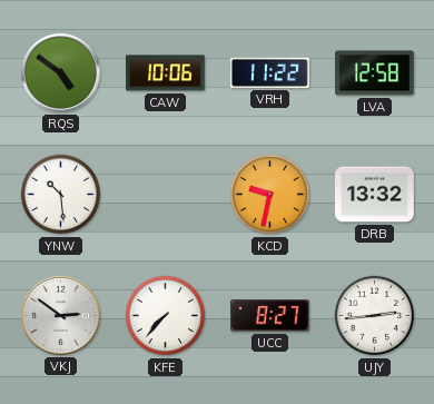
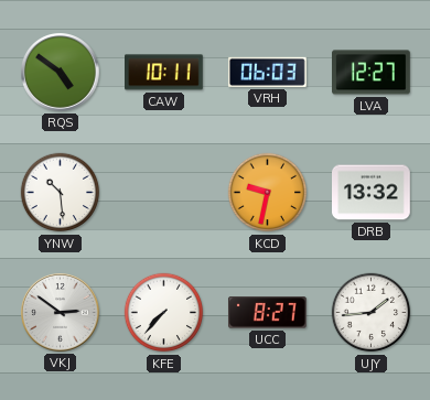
CAW: 10:06 -> 10:11 (164, 73)
VRH: 11:22 -> 06:03 (267, 72)
LVA: 12:58 -> 12:27 (372, 73)
UJY: 2:44 -> 1:44 (372, 313)
